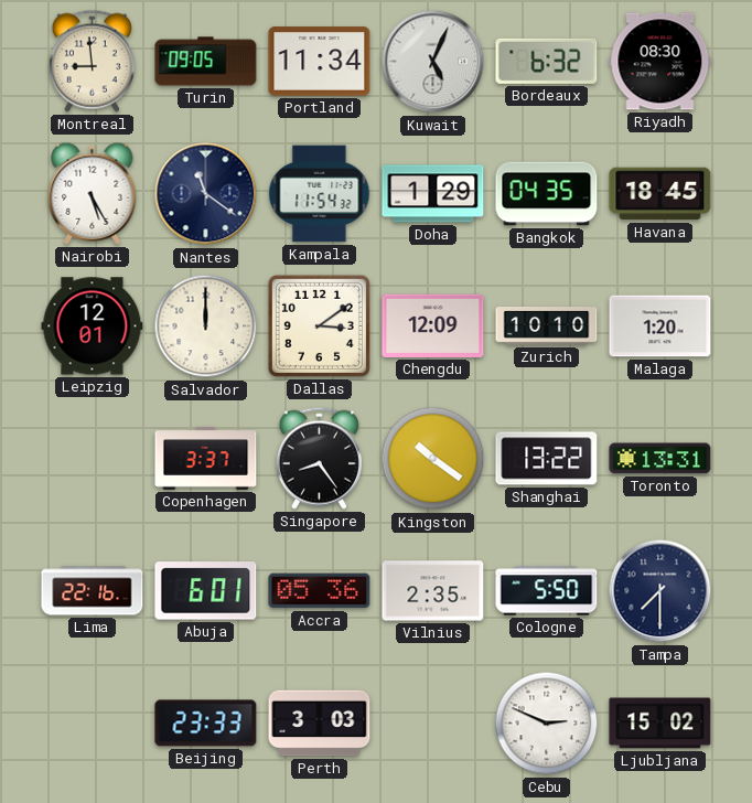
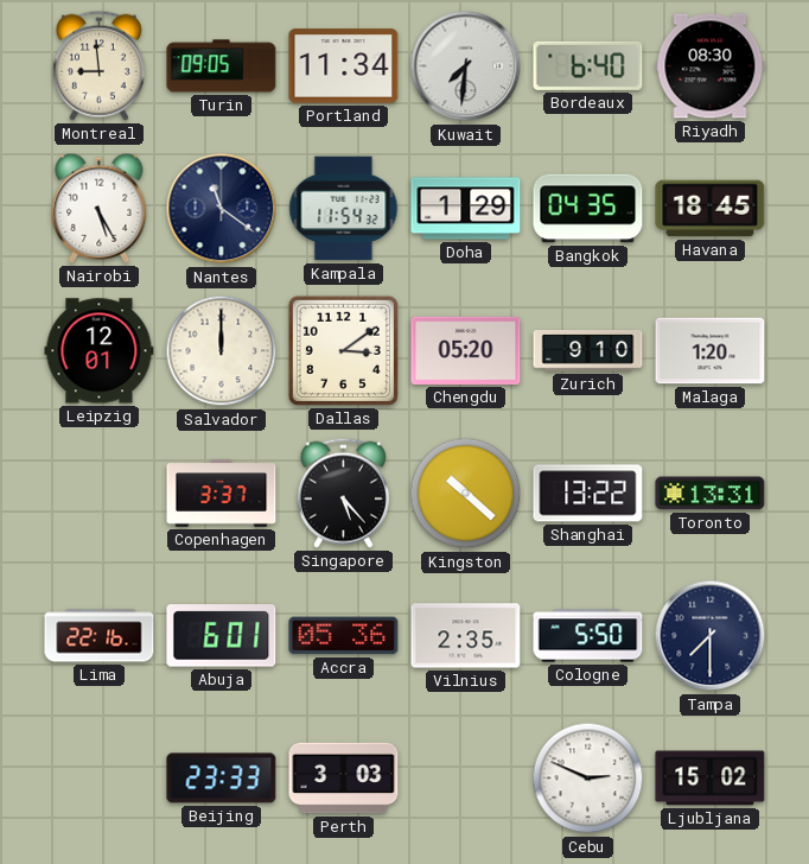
Kuwait: 5:04 -> 7:31 (466, 66)
Bordeaux: 6:32 -> 6:40 (588, 65)
Chengdu: 12:09 -> 05:20 (466, 350)
Zurich: 10:10 -> 9:10 (588, 351)
Singapore: 8:24 -> 5:23 (343, 493)
Kingston: 10:21 -> 10:22 (466, 494)
